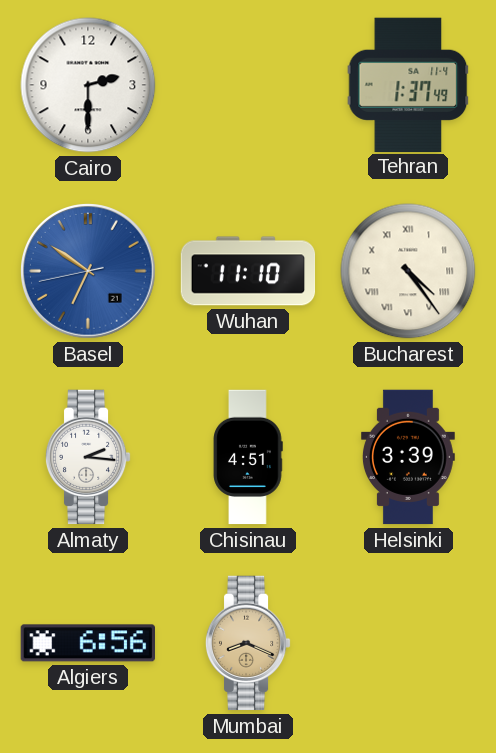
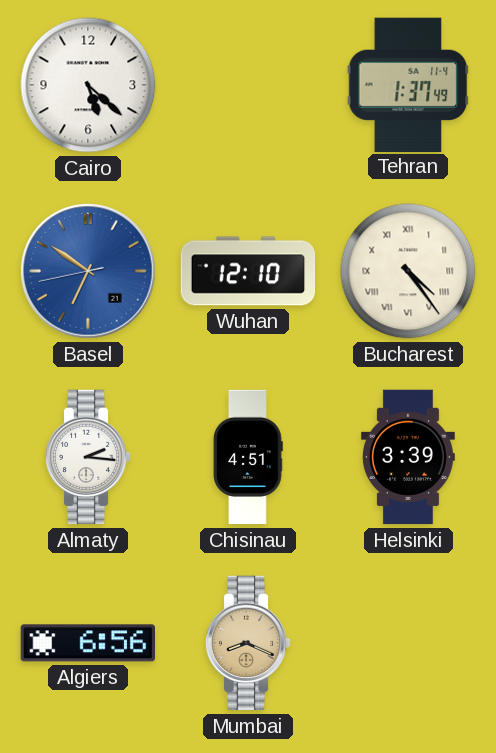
Cairo: 2:30 -> 5:22 (88, 85)
Wuhan: 11:10 -> 12:10 (248, 271)
